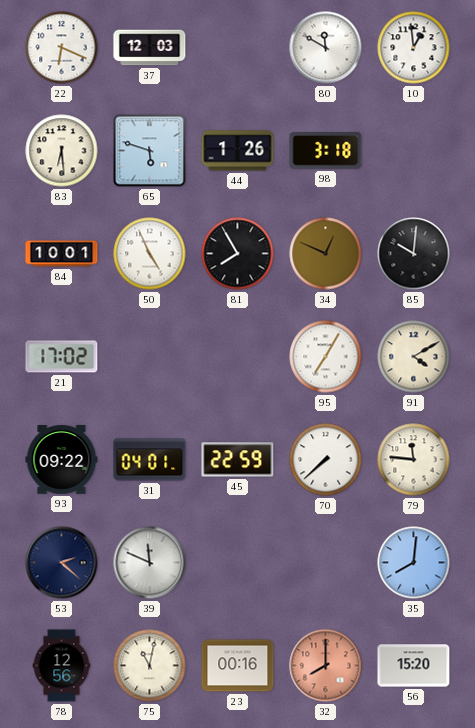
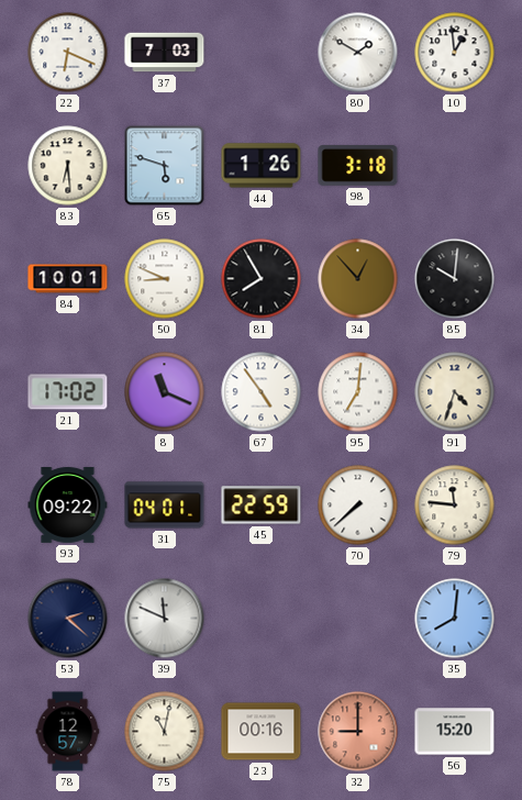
37: 12:03 -> 7:03 (165, 53)
80: 11:50 -> 1:50 (358, 53)
50: 4:56 -> 8:49 (165, 279)
34: 12:49 -> 12:53 (358, 279)
8: none -> 11:19 (165, 392)
67: none -> 4:54 (262, 392)
95: 7:05 -> 7:01 (358, 392)
91: 4:10 -> 4:33 (455, 392)
78: 12:56 -> 12:57 (68, 732)
32: 8:00 -> 9:00 (358, 732)
